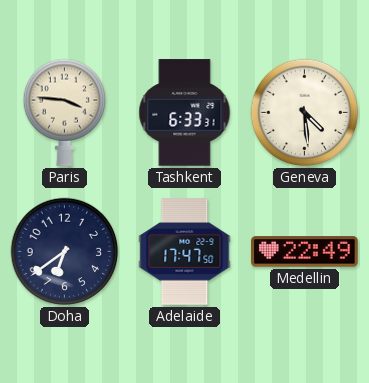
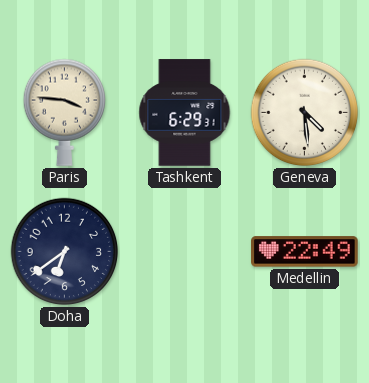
Tashkent: 6:33 -> 6:29 (185, 113)
Adelaide: 17:47 -> none (185, 252)
